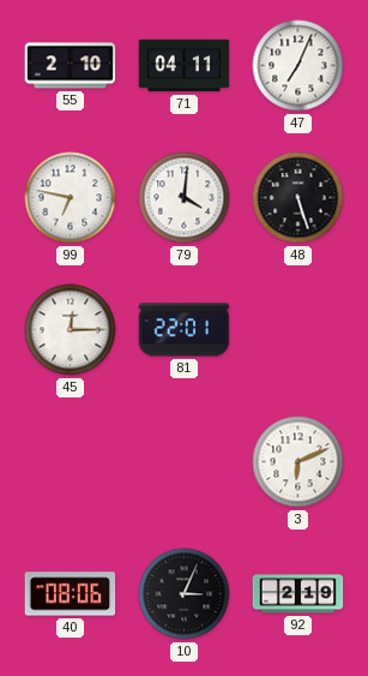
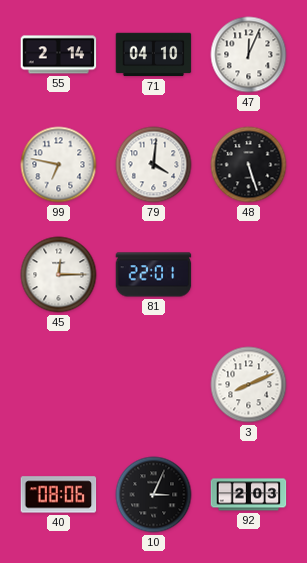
55: 2:10 -> 2:14 (59, 55)
71: 04:11 -> 04:10 (154, 55)
47: 7:04 -> 12:04 (249, 55)
3: 6:11 -> 8:11 (249, 385)
92: 2:19 -> 2:03 (249, 495)
